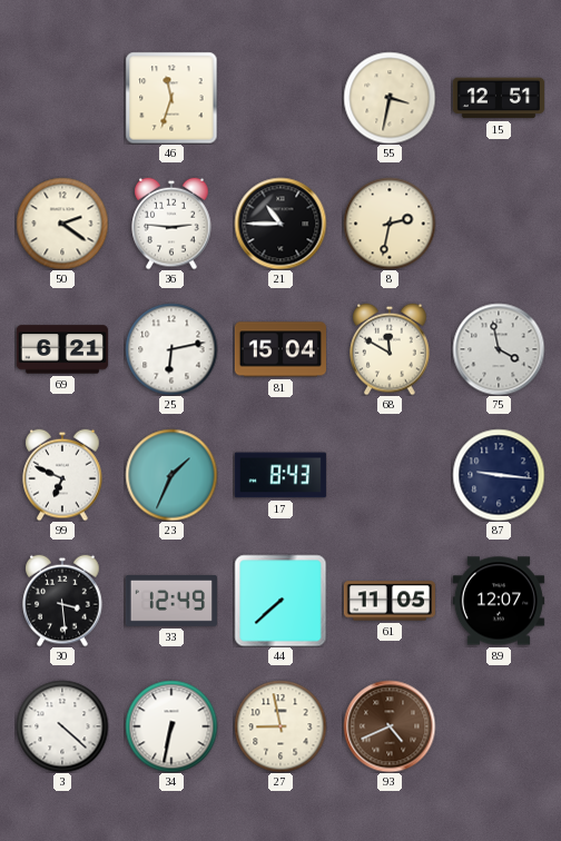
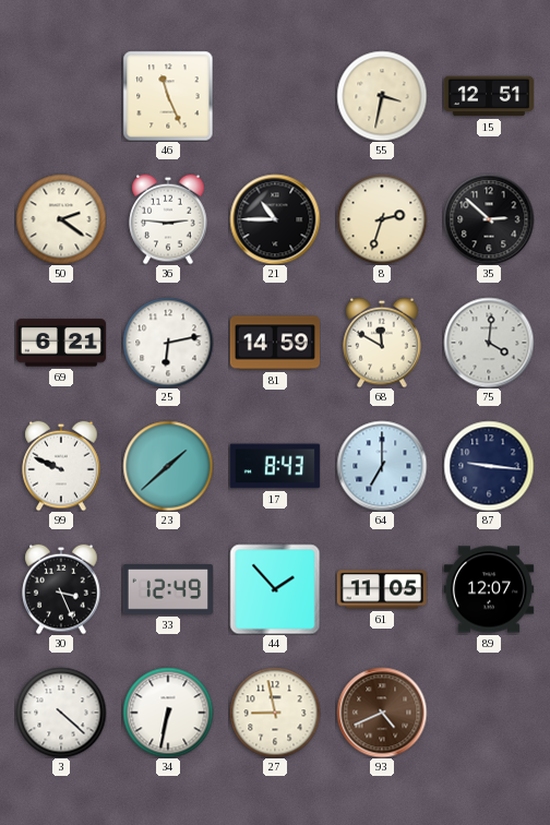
46: 11:33 -> 11:26 (168, 96)
8: 2:32 -> 2:33 (382, 219)
35: none -> 2:52 (489, 219)
81: 15:04 -> 14:59 (275, 343)
75: 3:58 -> 4:01 (489, 343)
99: 6:49 -> 9:49 (61, 466)
23: 1:34 -> 1:38 (168, 466)
64: none -> 7:00 (382, 466)
30: 3:29 -> 3:26 (61, 589)
44: 7:38 -> 1:53 (275, 589)
